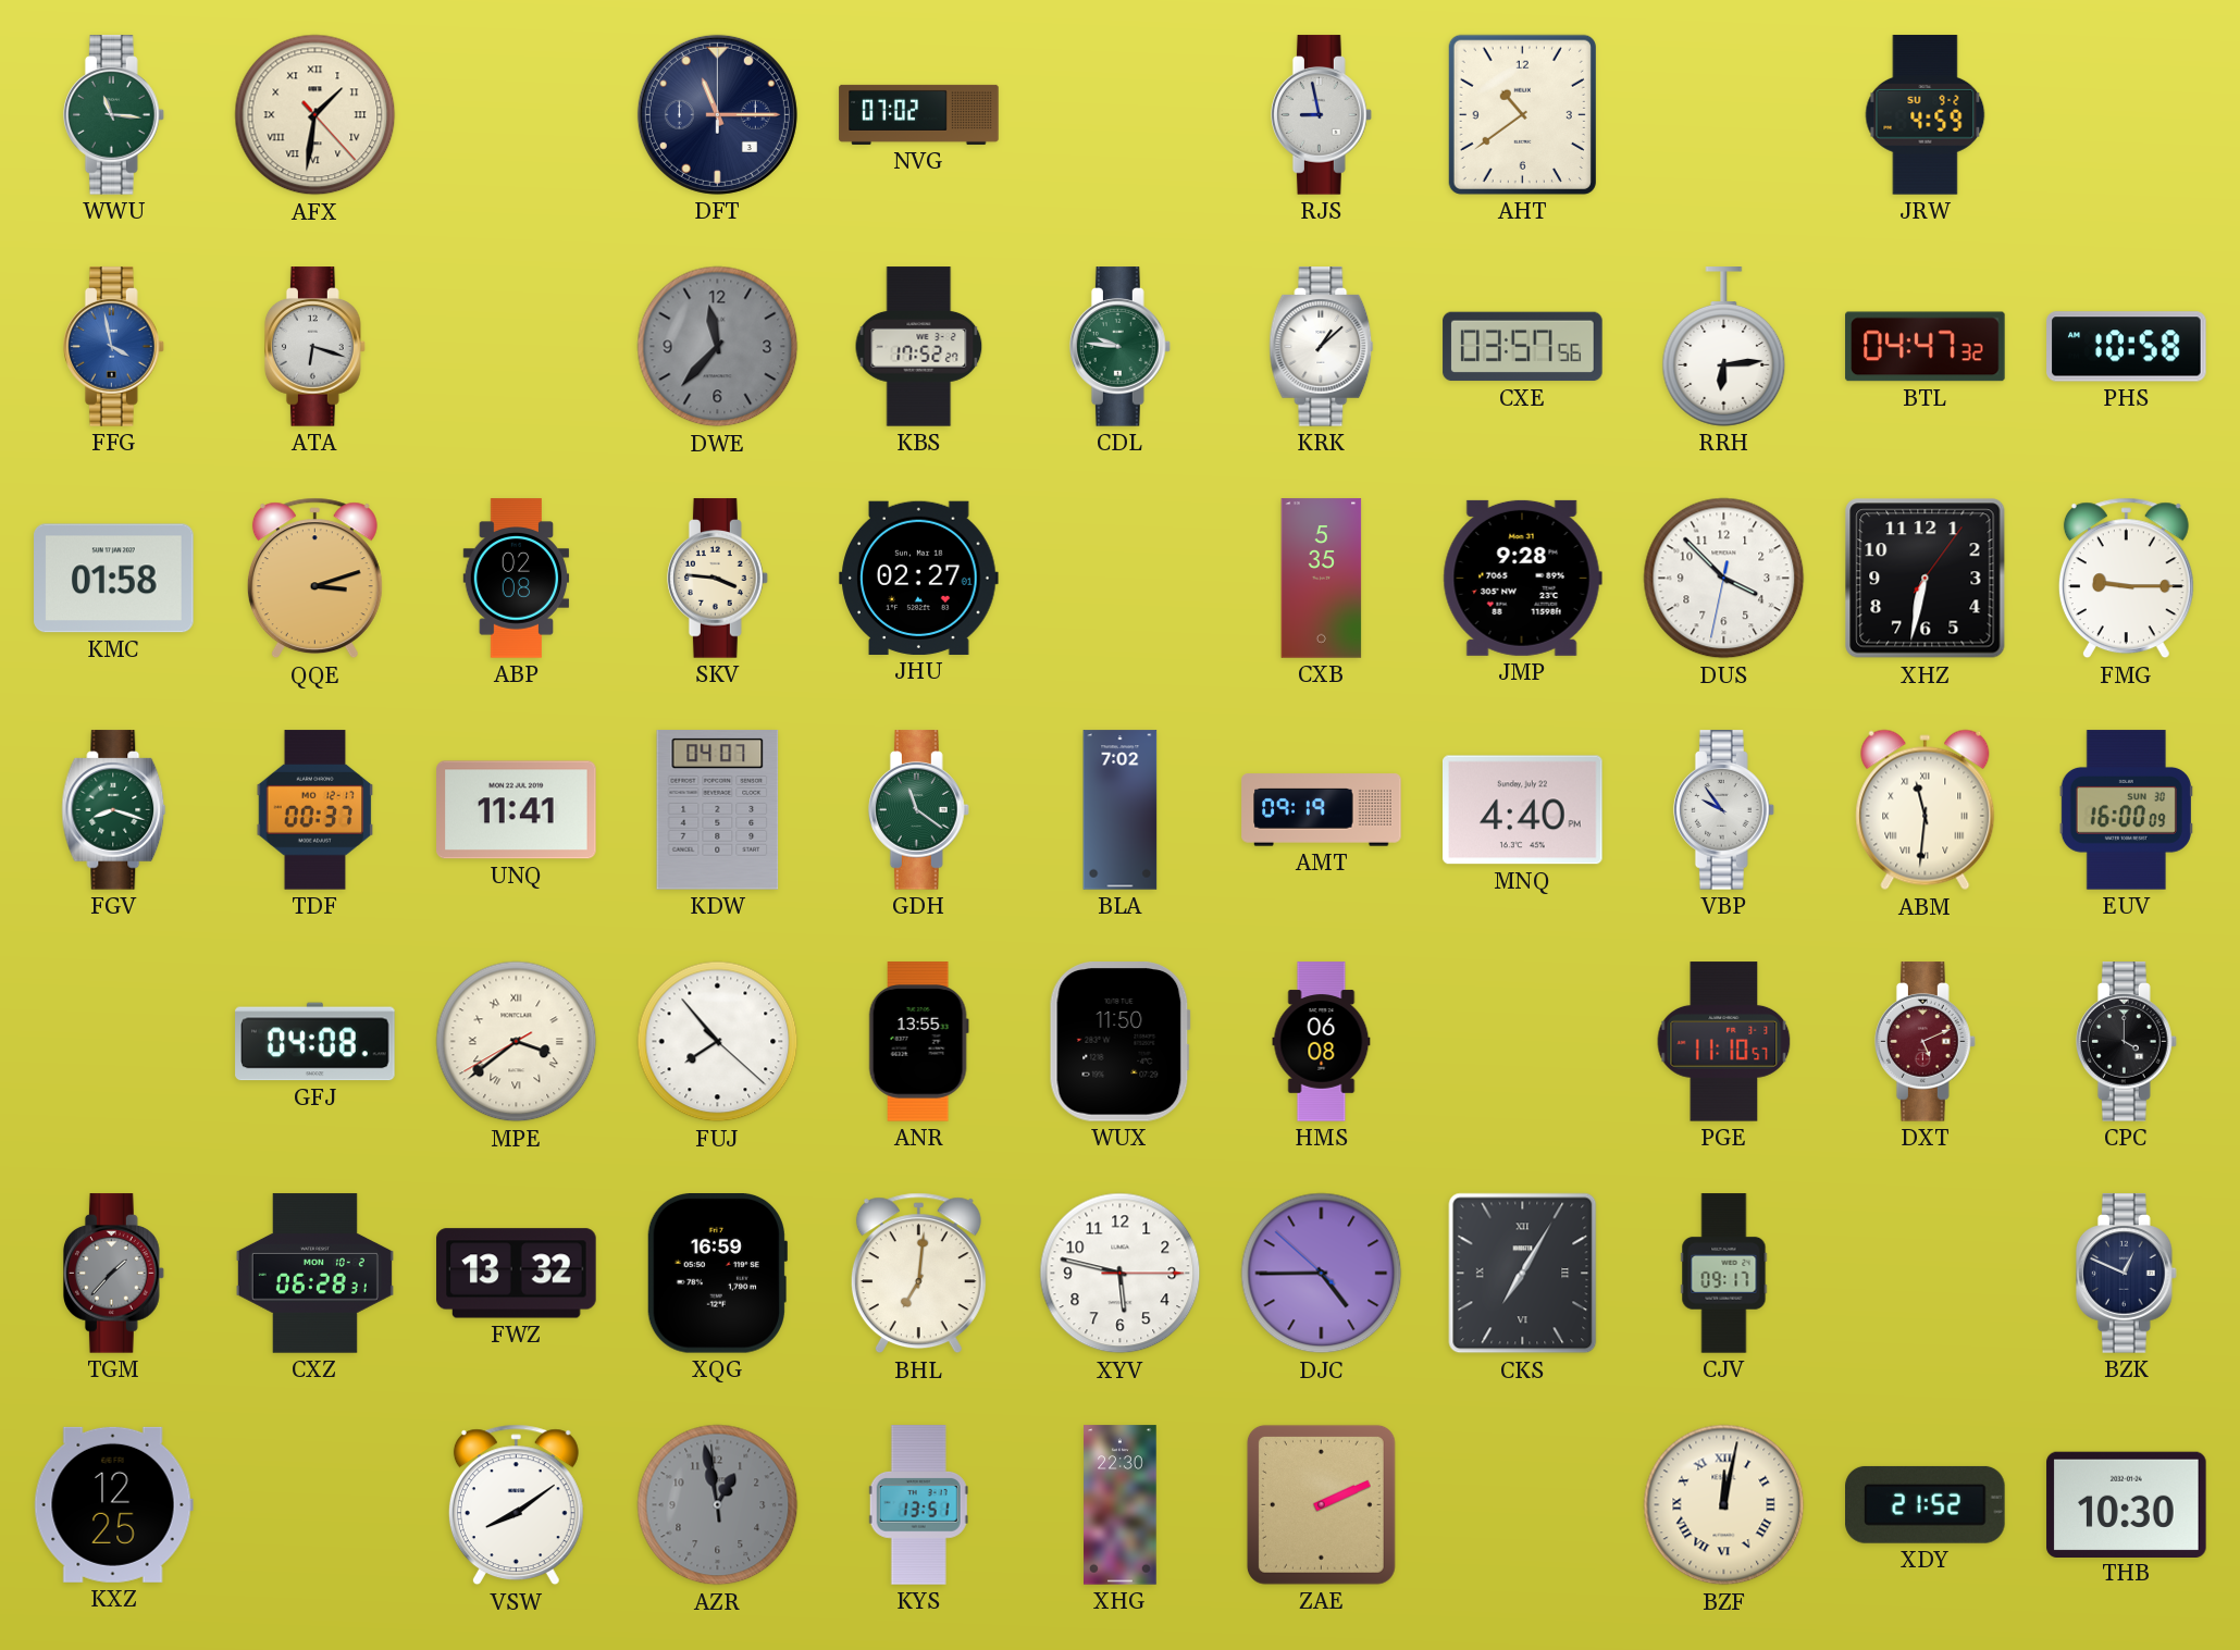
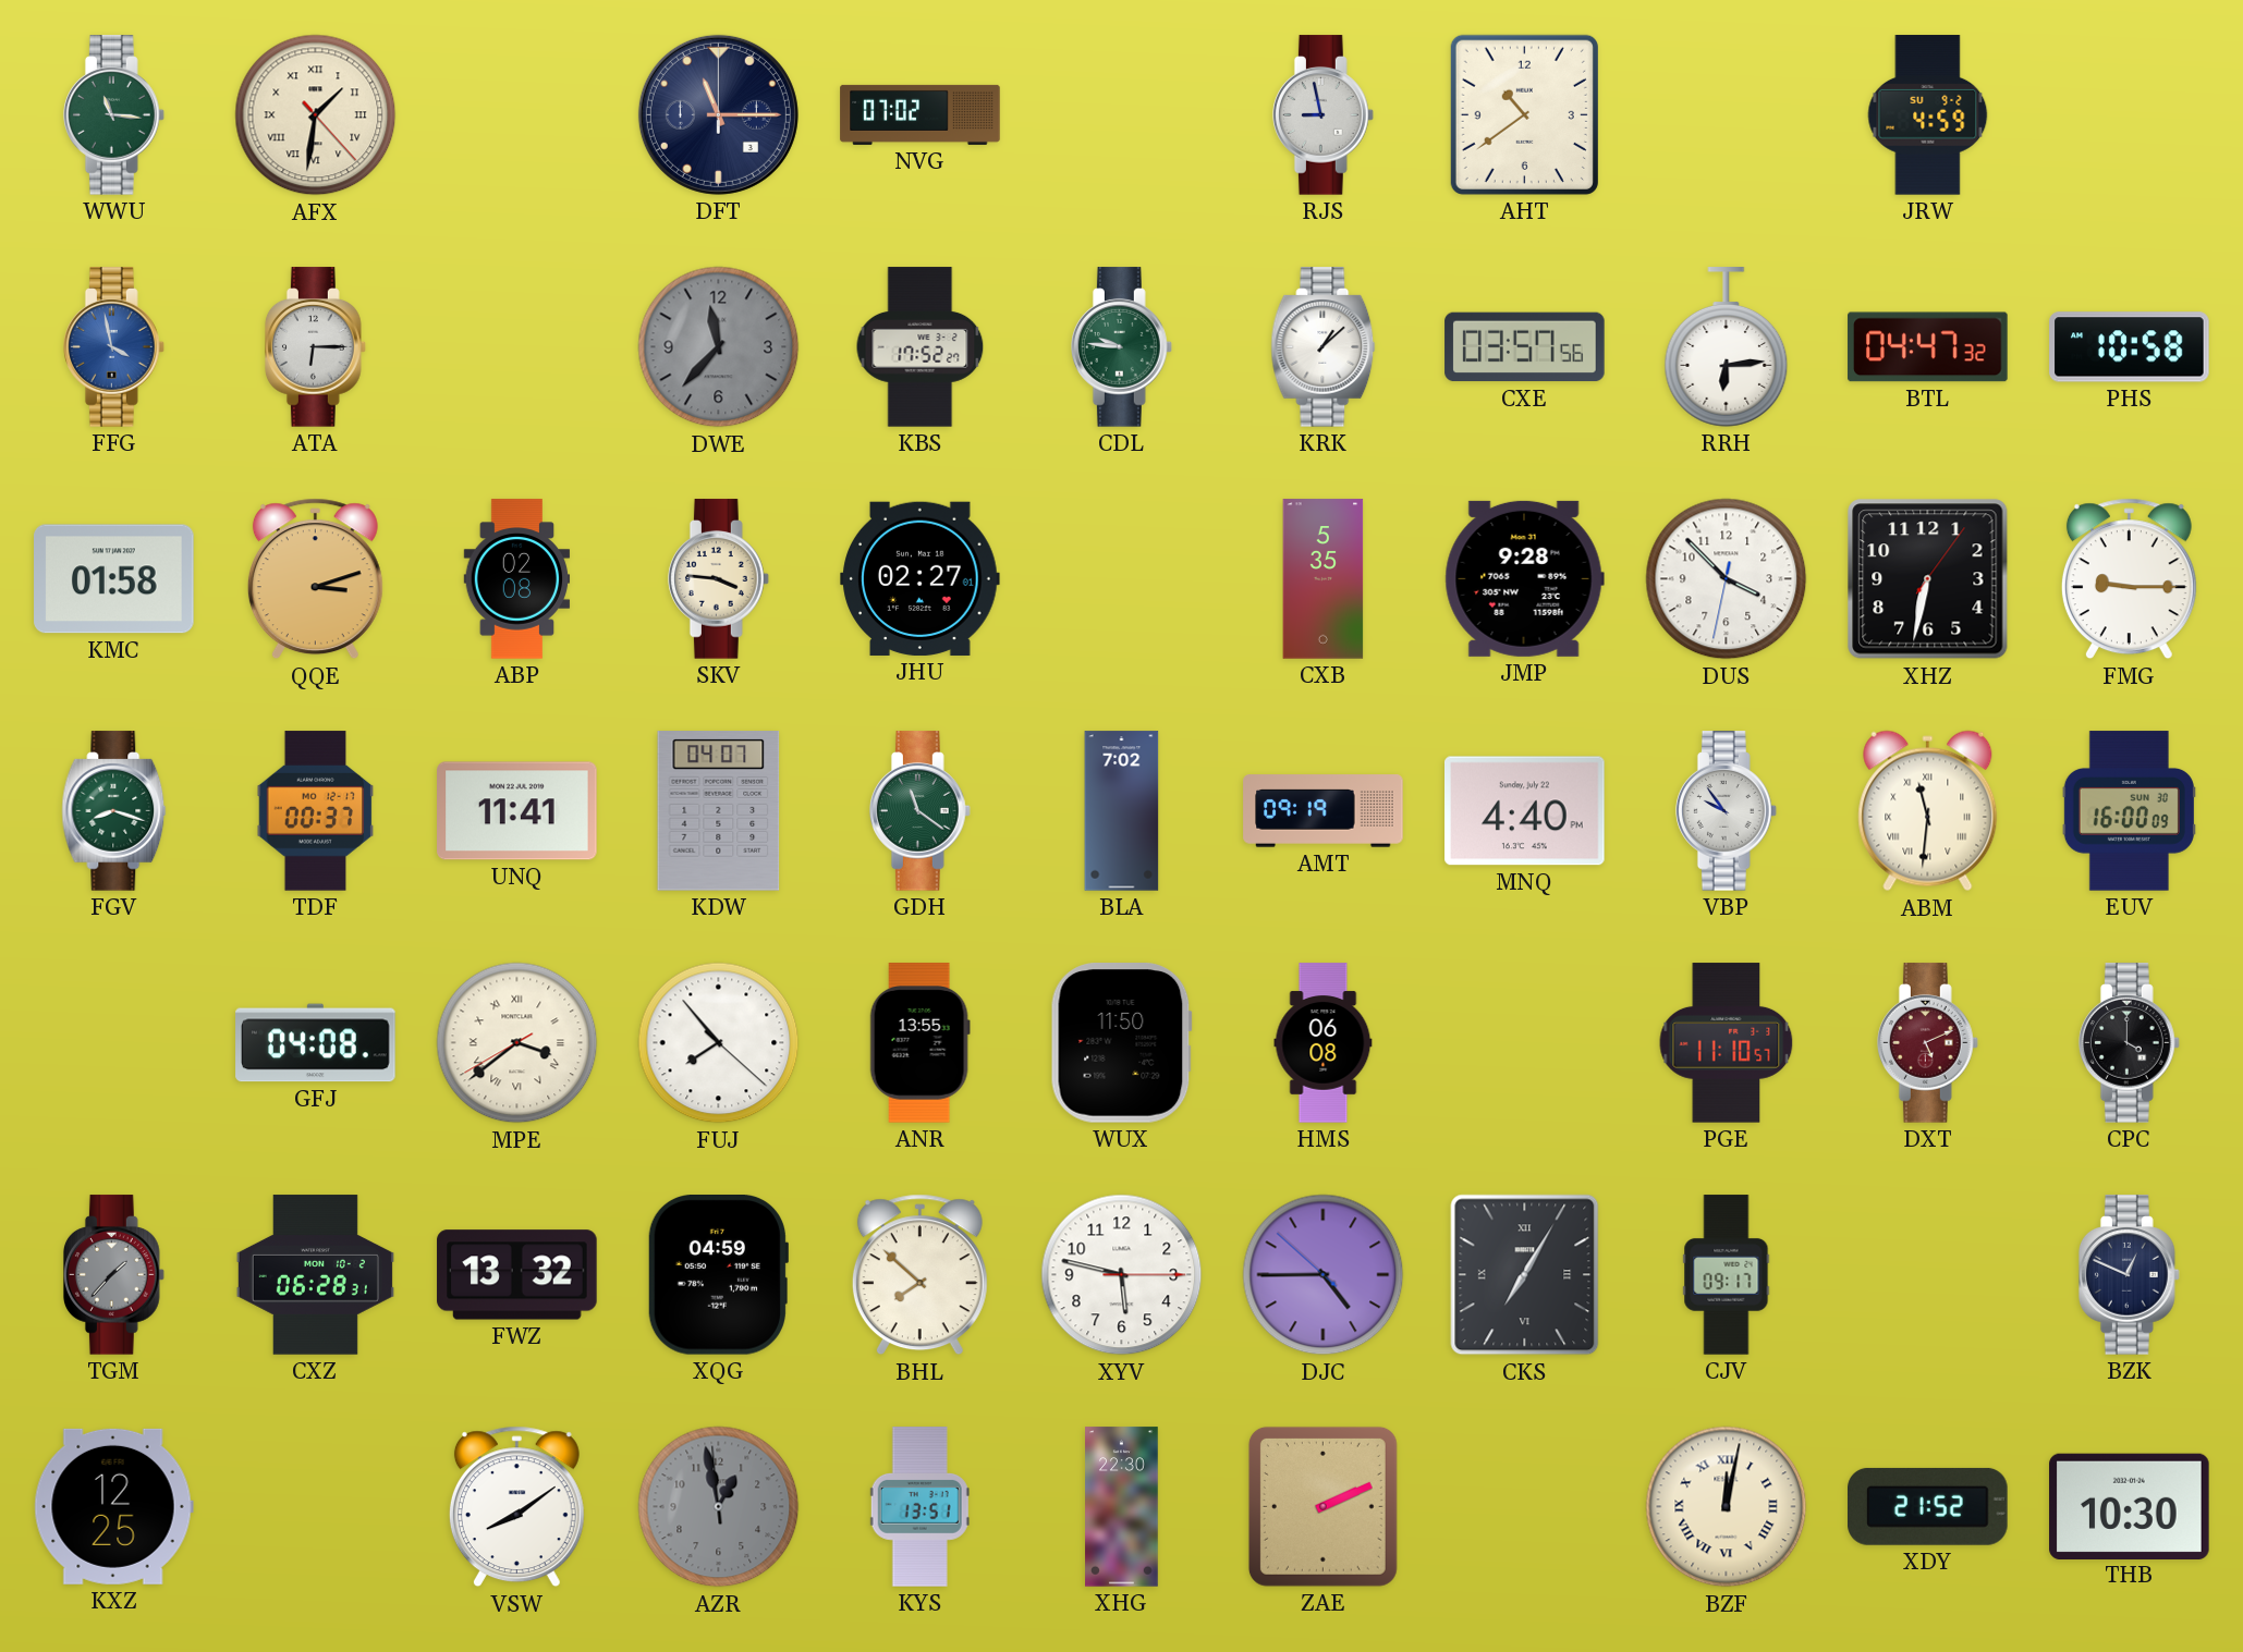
ATA: 6:18 -> 6:15 (315, 347)
XQG: 16:59 -> 04:59 (718, 1275)
BHL: 7:01 -> 7:52 (919, 1275)
